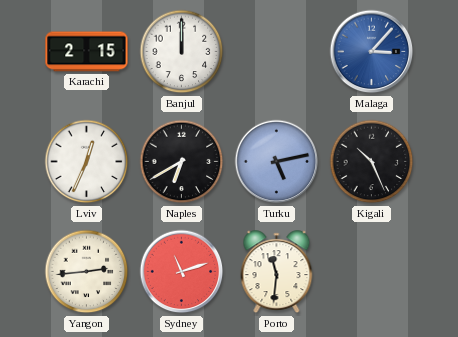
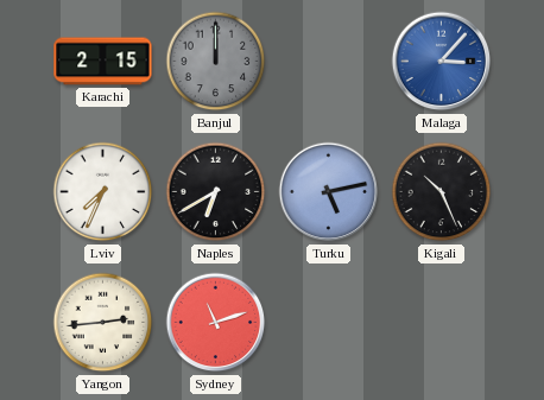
Banjul dial: white -> grey (216, 62)
Lviv: 12:34 -> 7:34 (103, 192)
Porto: 11:31 -> none (277, 272)
